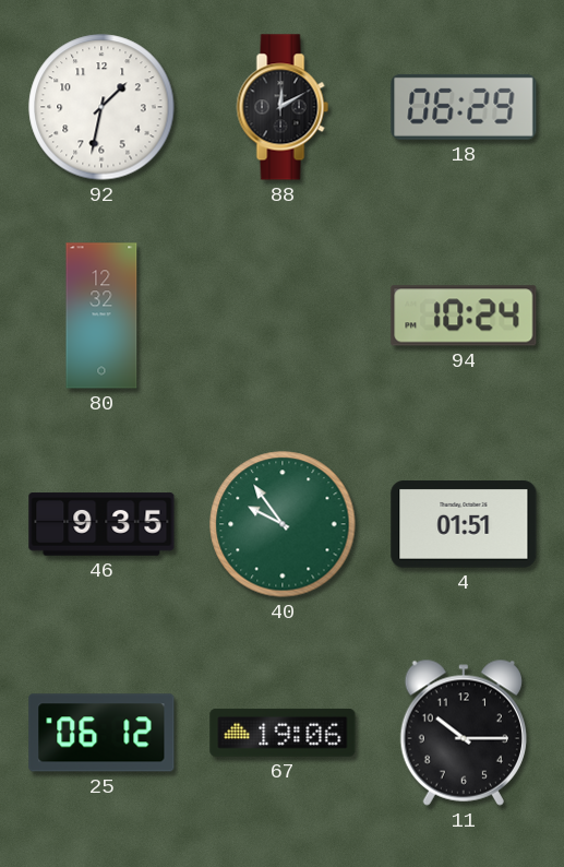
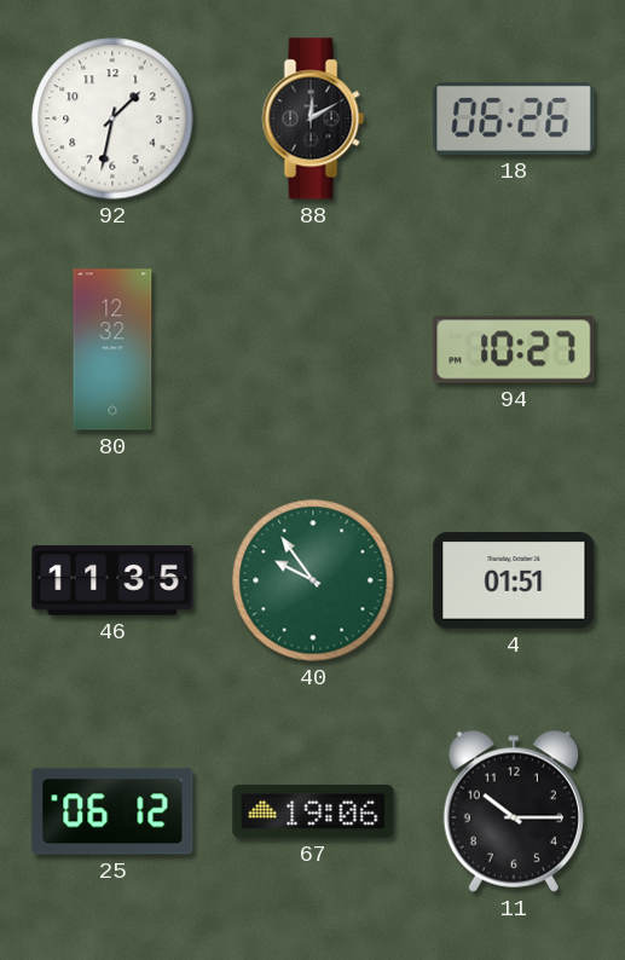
18: 06:29 -> 06:26 (514, 118)
94: 10:24 -> 10:27 (514, 349)
46: 9:35 -> 11:35 (112, 580)
